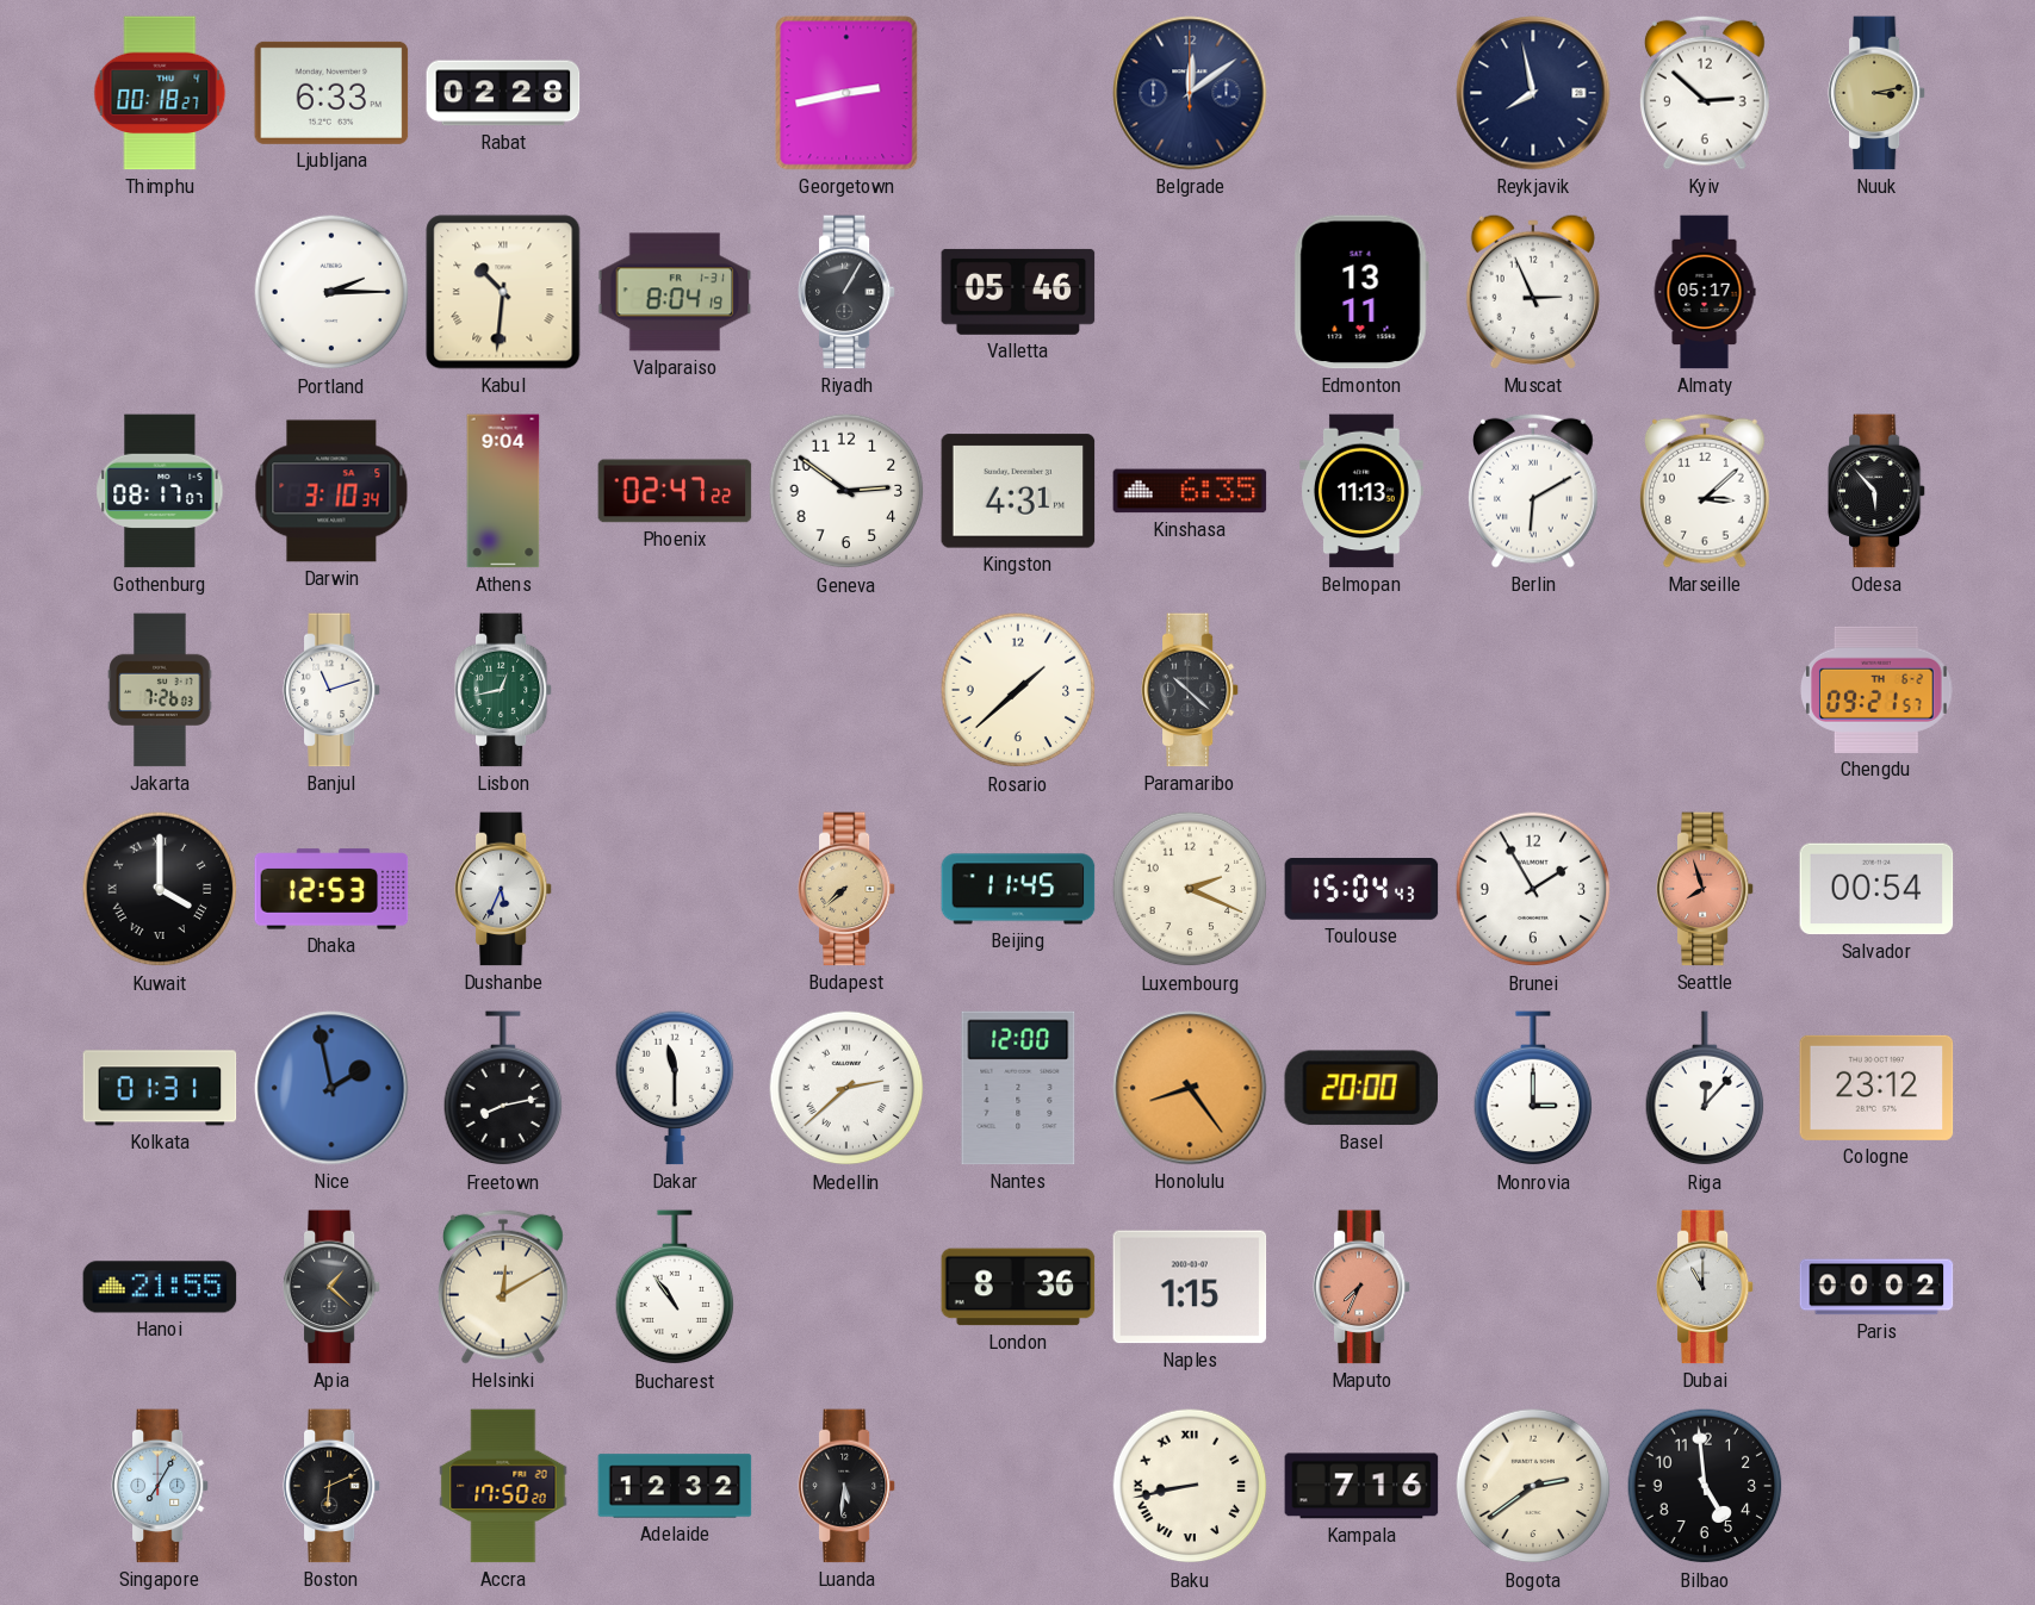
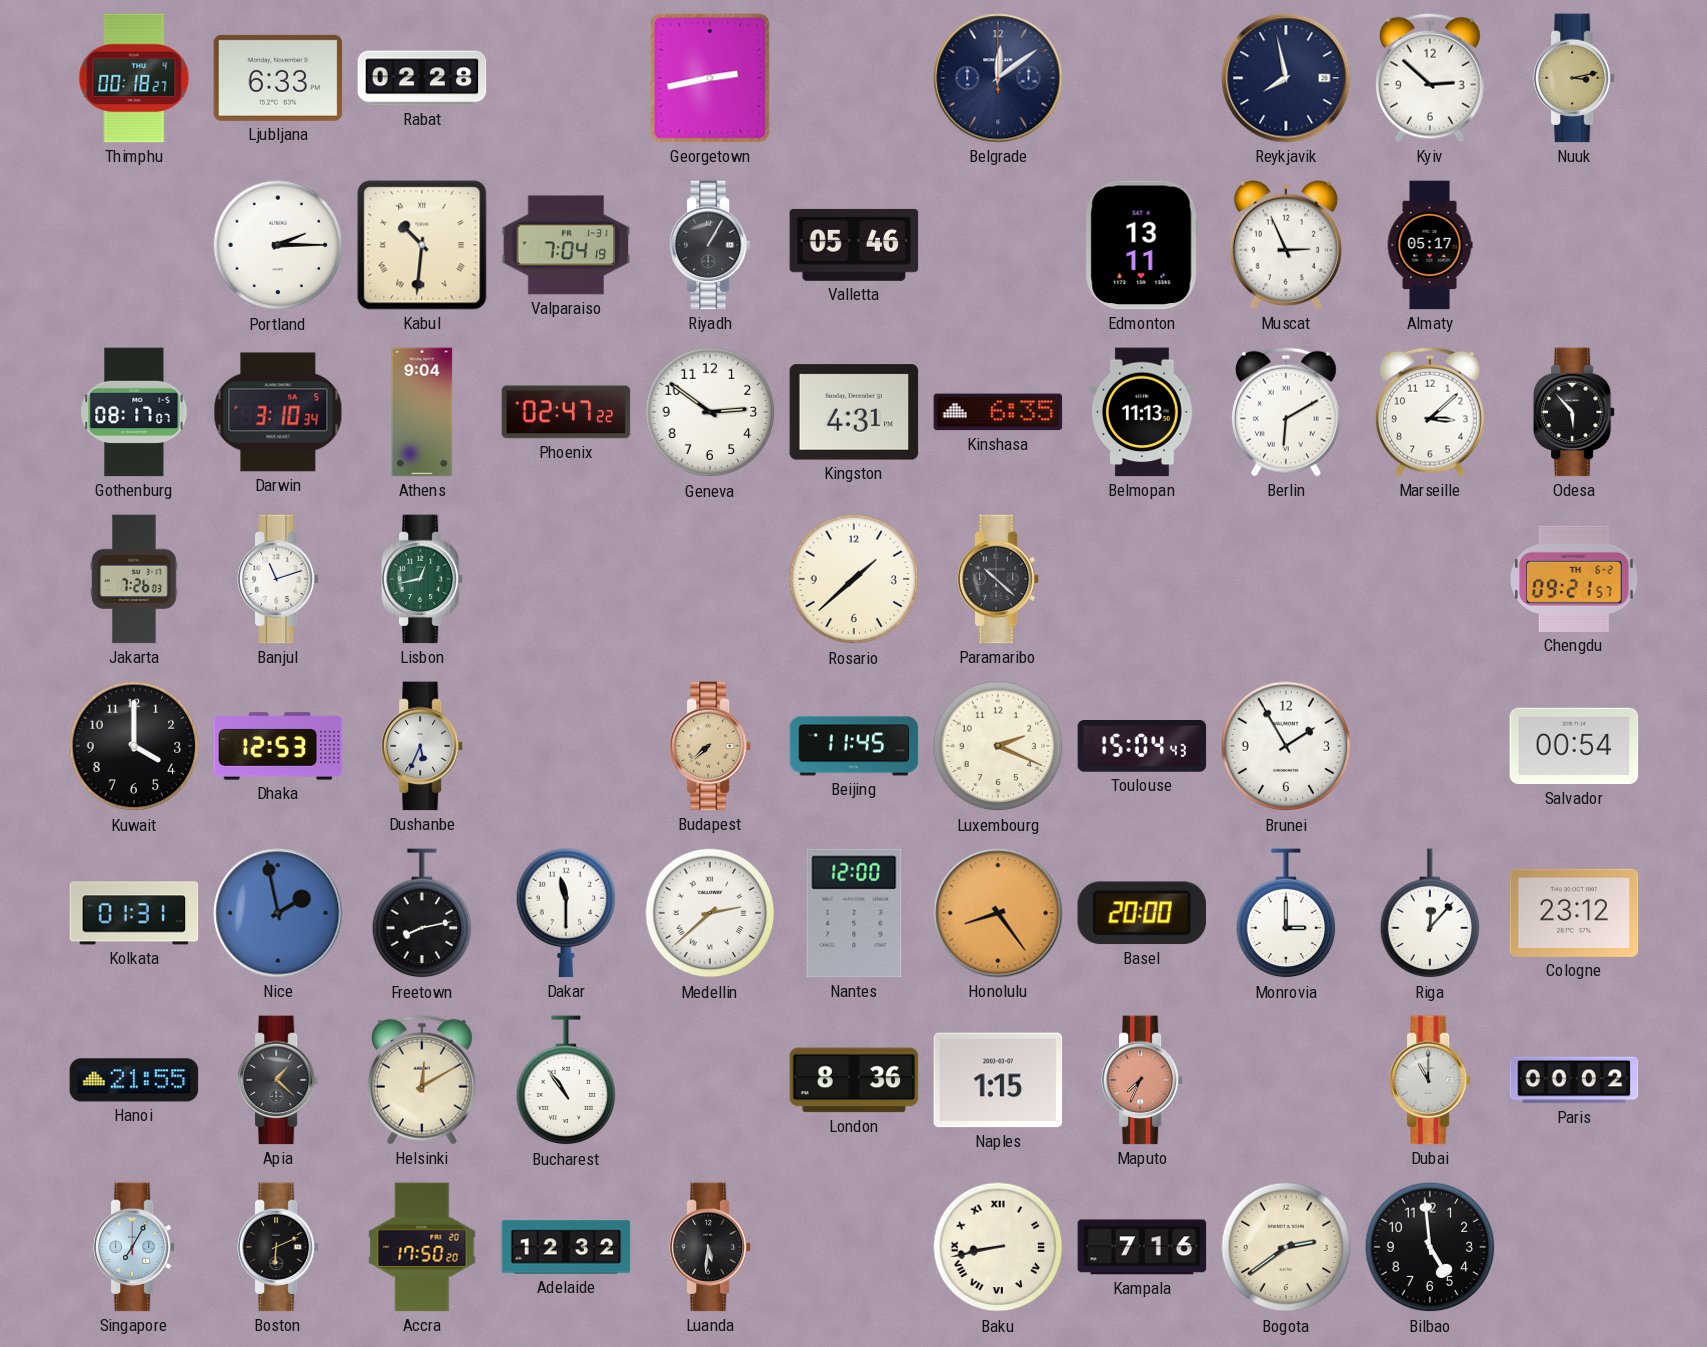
Valparaiso: 8:04 -> 7:04 (566, 245)
Kuwait numerals: Roman -> Arabic (134, 746)
Seattle: 7:57 -> none (1705, 889)
